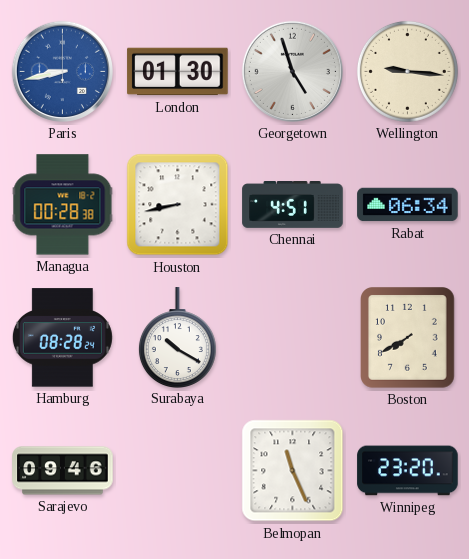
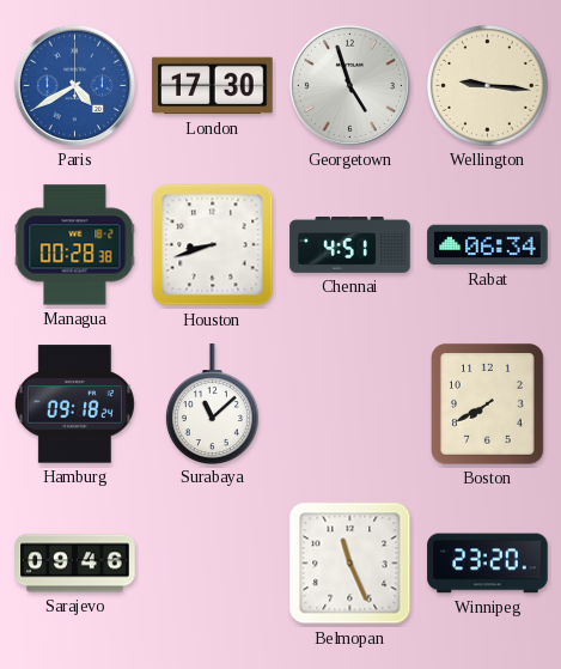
Paris: 8:43 -> 4:40 (74, 85)
London: 01:30 -> 17:30 (213, 86)
Houston: 8:43 -> 8:42 (213, 245)
Hamburg: 08:28 -> 09:18 (74, 405)
Surabaya: 10:20 -> 11:08 (212, 403)
